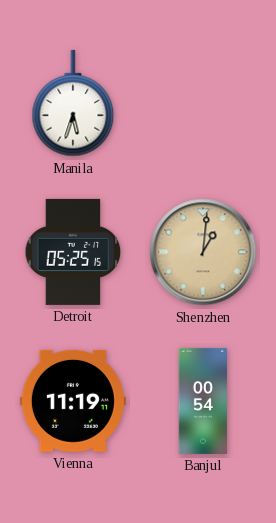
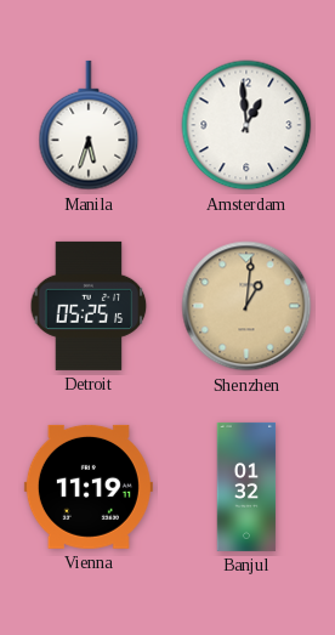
Amsterdam: none -> 12:59 (246, 125)
Banjul: 00:54 -> 01:32 (246, 487)
